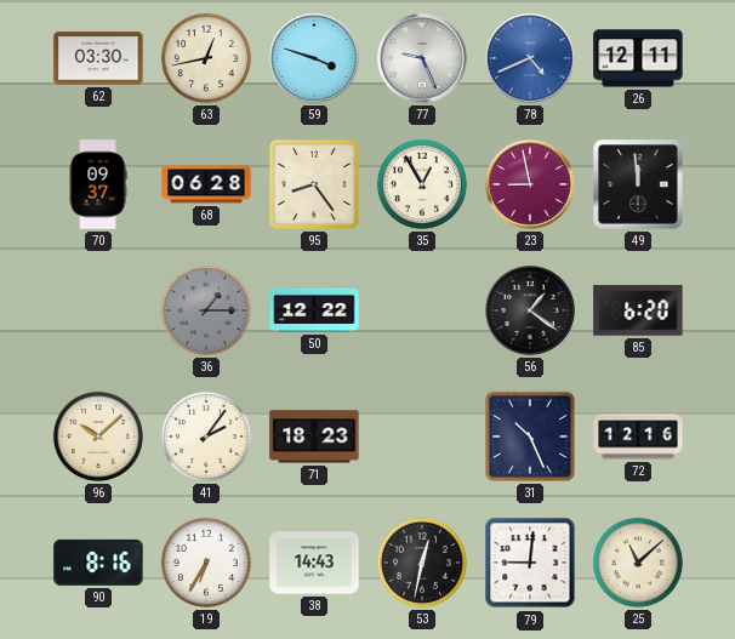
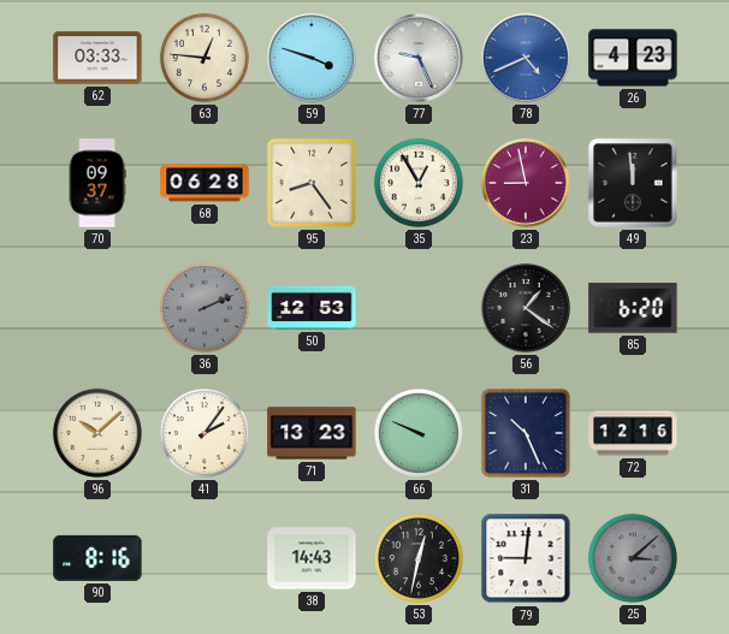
62: 03:30 -> 03:33 (97, 58)
63: 12:43 -> 12:46 (205, 58)
26: 12:11 -> 4:23 (633, 58)
36: 1:15 -> 2:11 (205, 308)
50: 12:22 -> 12:53 (312, 308)
71: 18:23 -> 13:23 (312, 433)
66: none -> 9:49 (419, 433)
19: 6:35 -> none (206, 563)
25: 11:08 -> 3:08 (633, 558)
25 dial: cream -> grey (633, 558)
